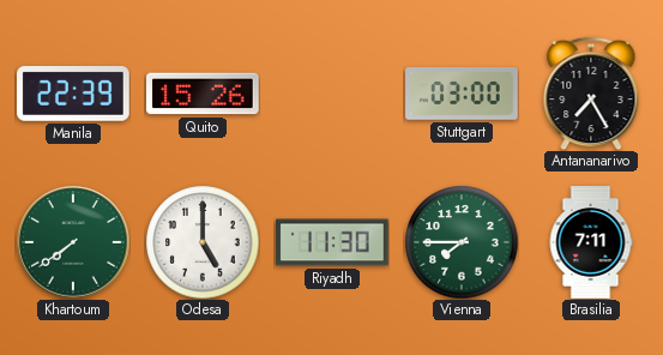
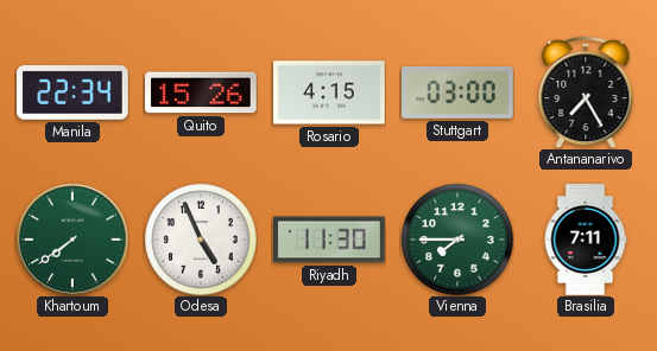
Manila: 22:39 -> 22:34 (74, 94)
Rosario: none -> 4:15 (329, 92)
Odesa: 5:00 -> 4:56 (201, 240)
